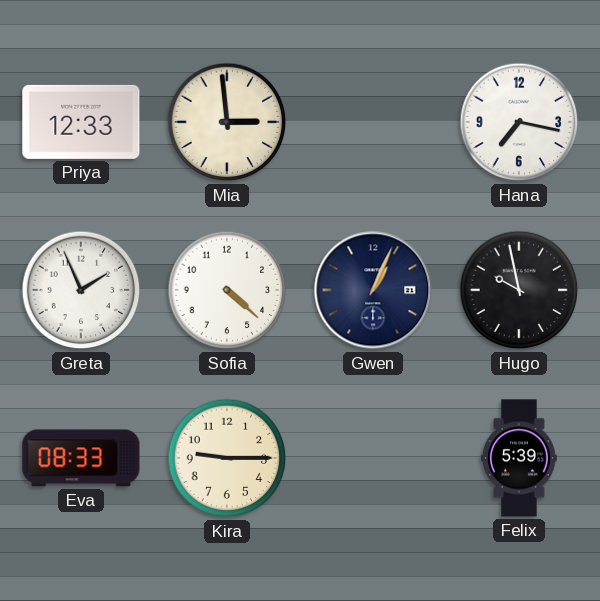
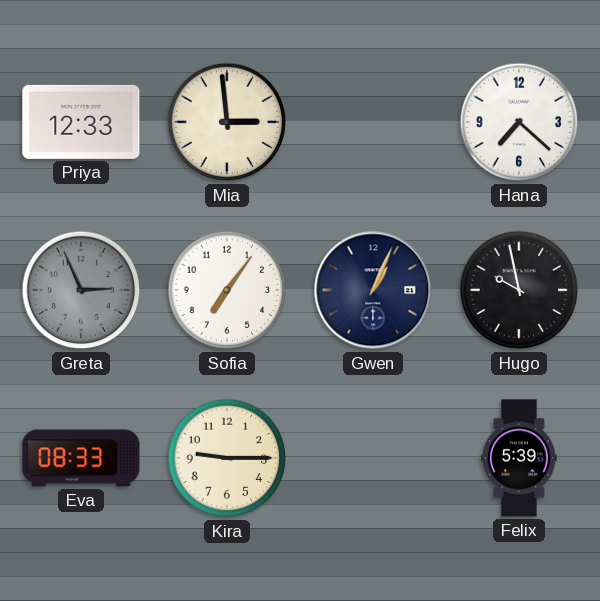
Hana: 7:17 -> 7:22 (519, 122)
Greta: 1:56 -> 2:56 (81, 290)
Greta dial: white -> grey (81, 290)
Sofia: 4:22 -> 7:06 (227, 290)
